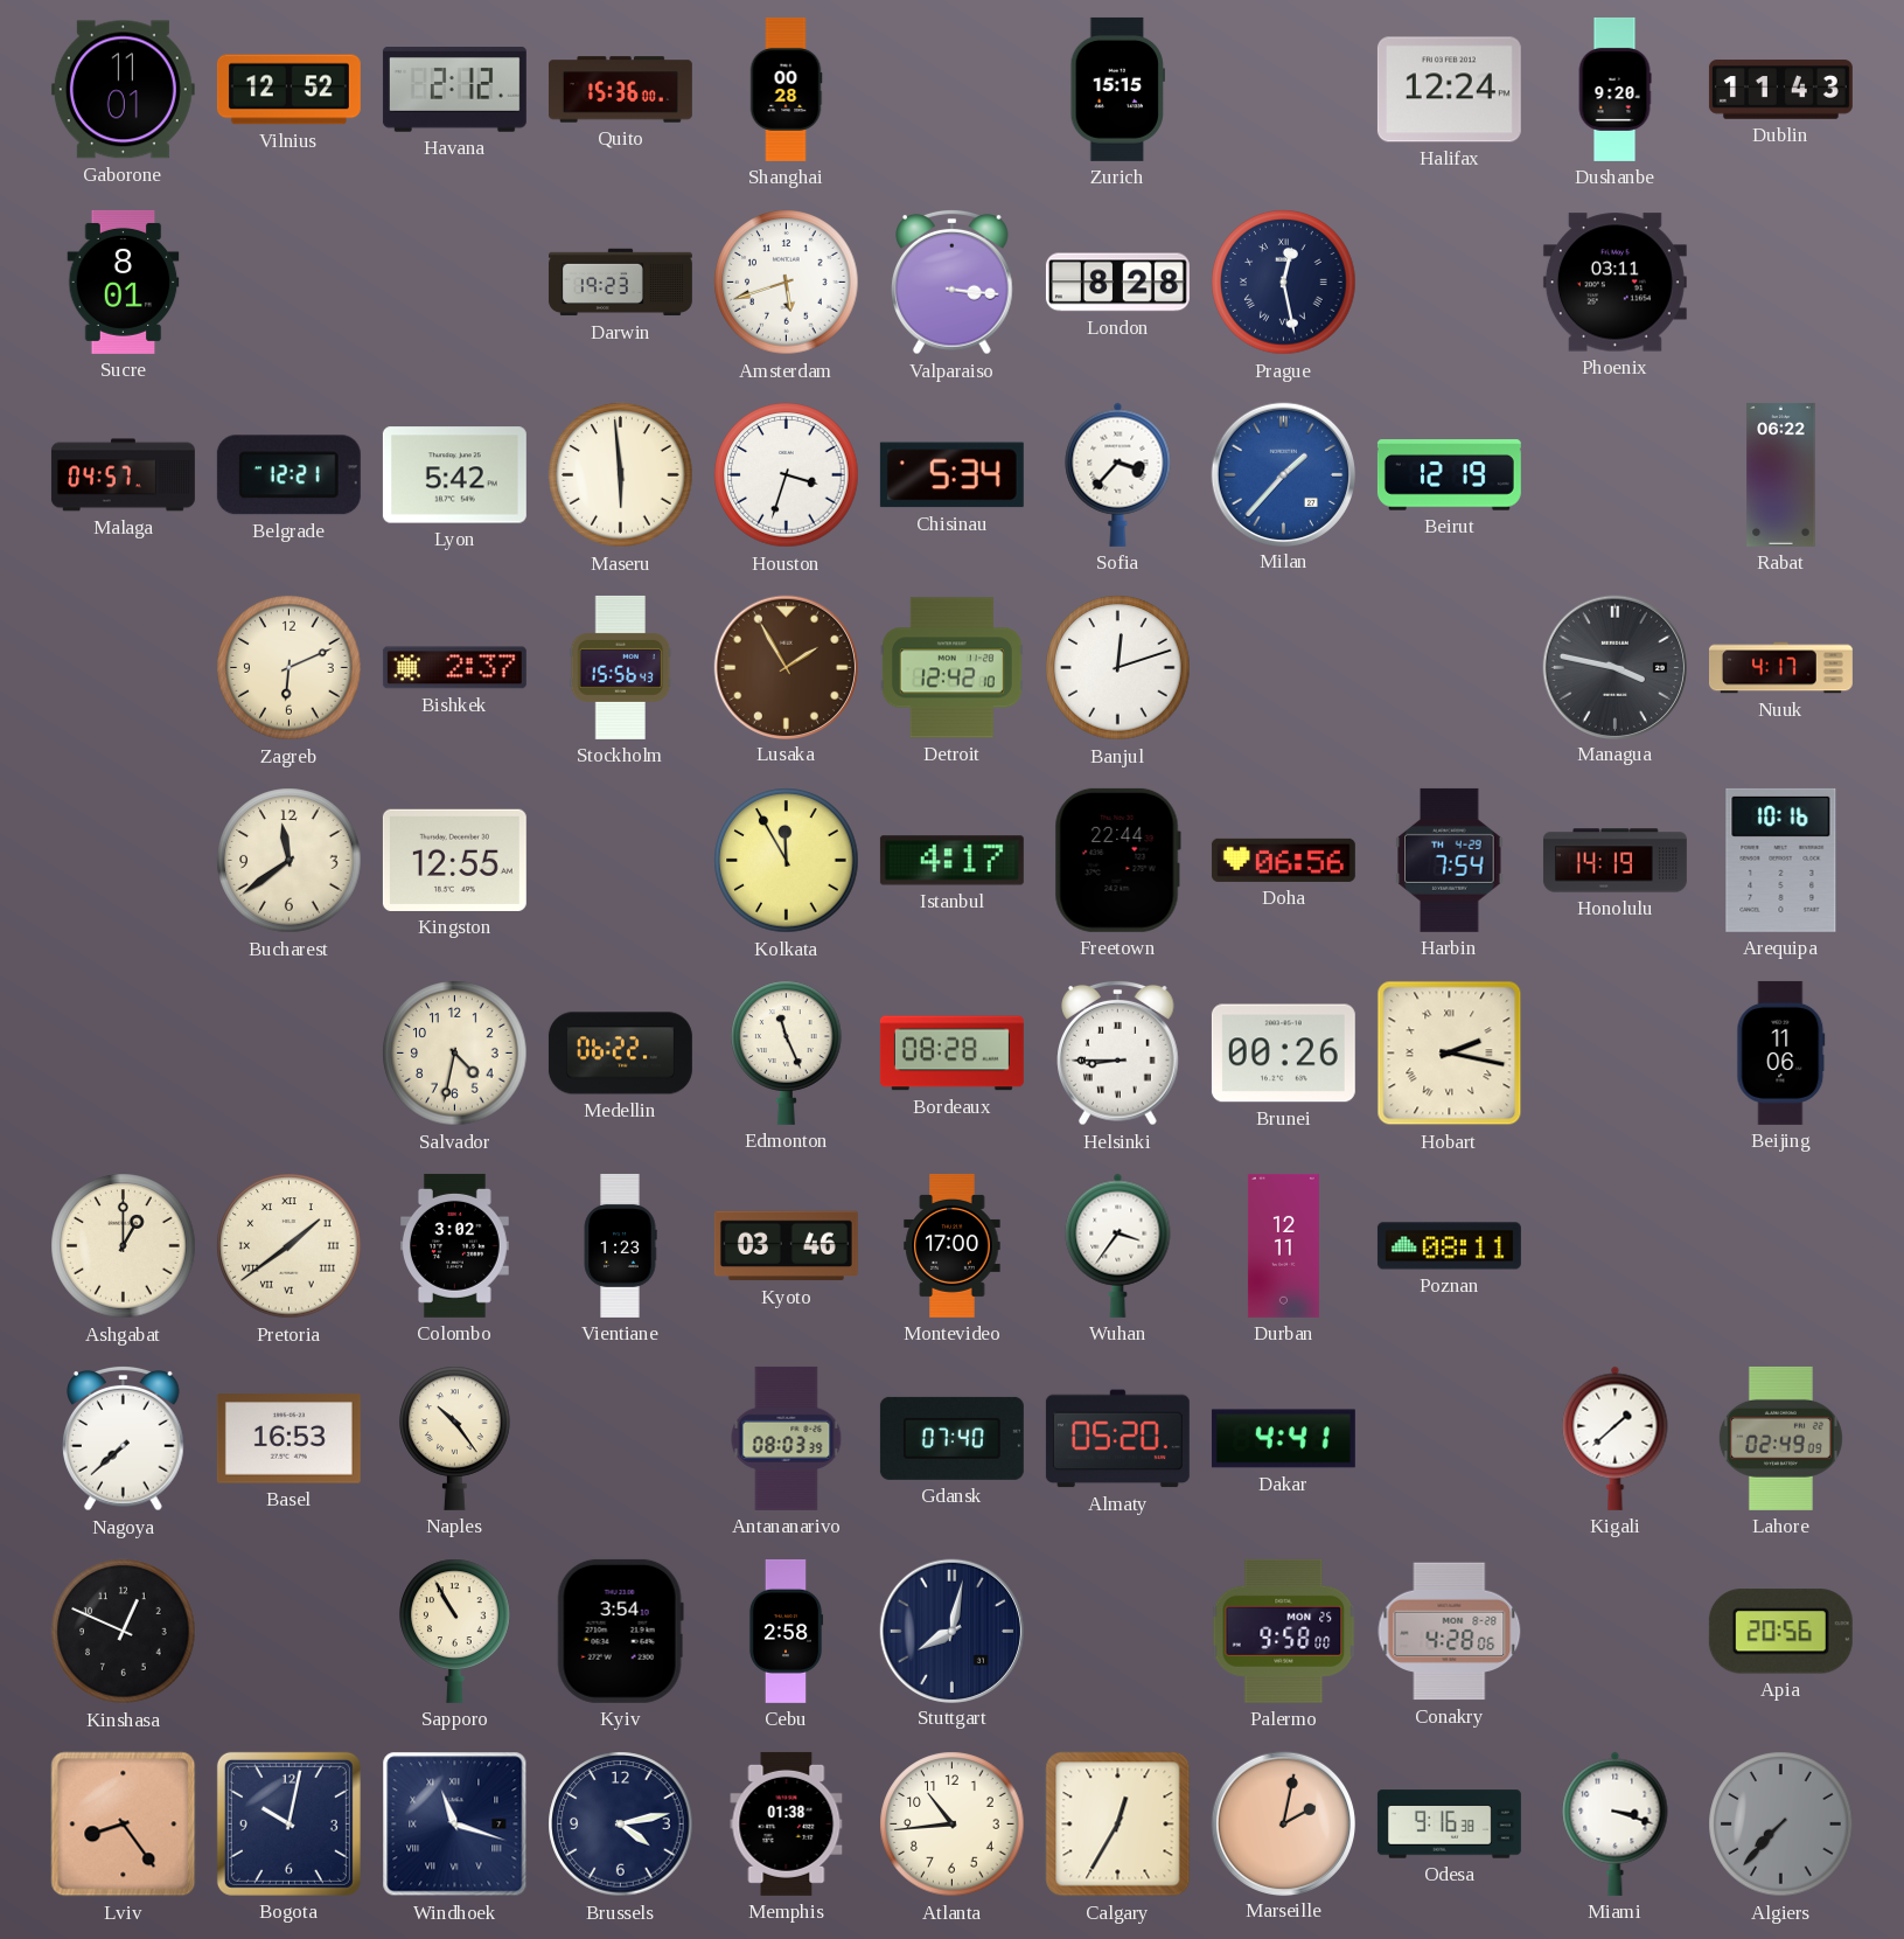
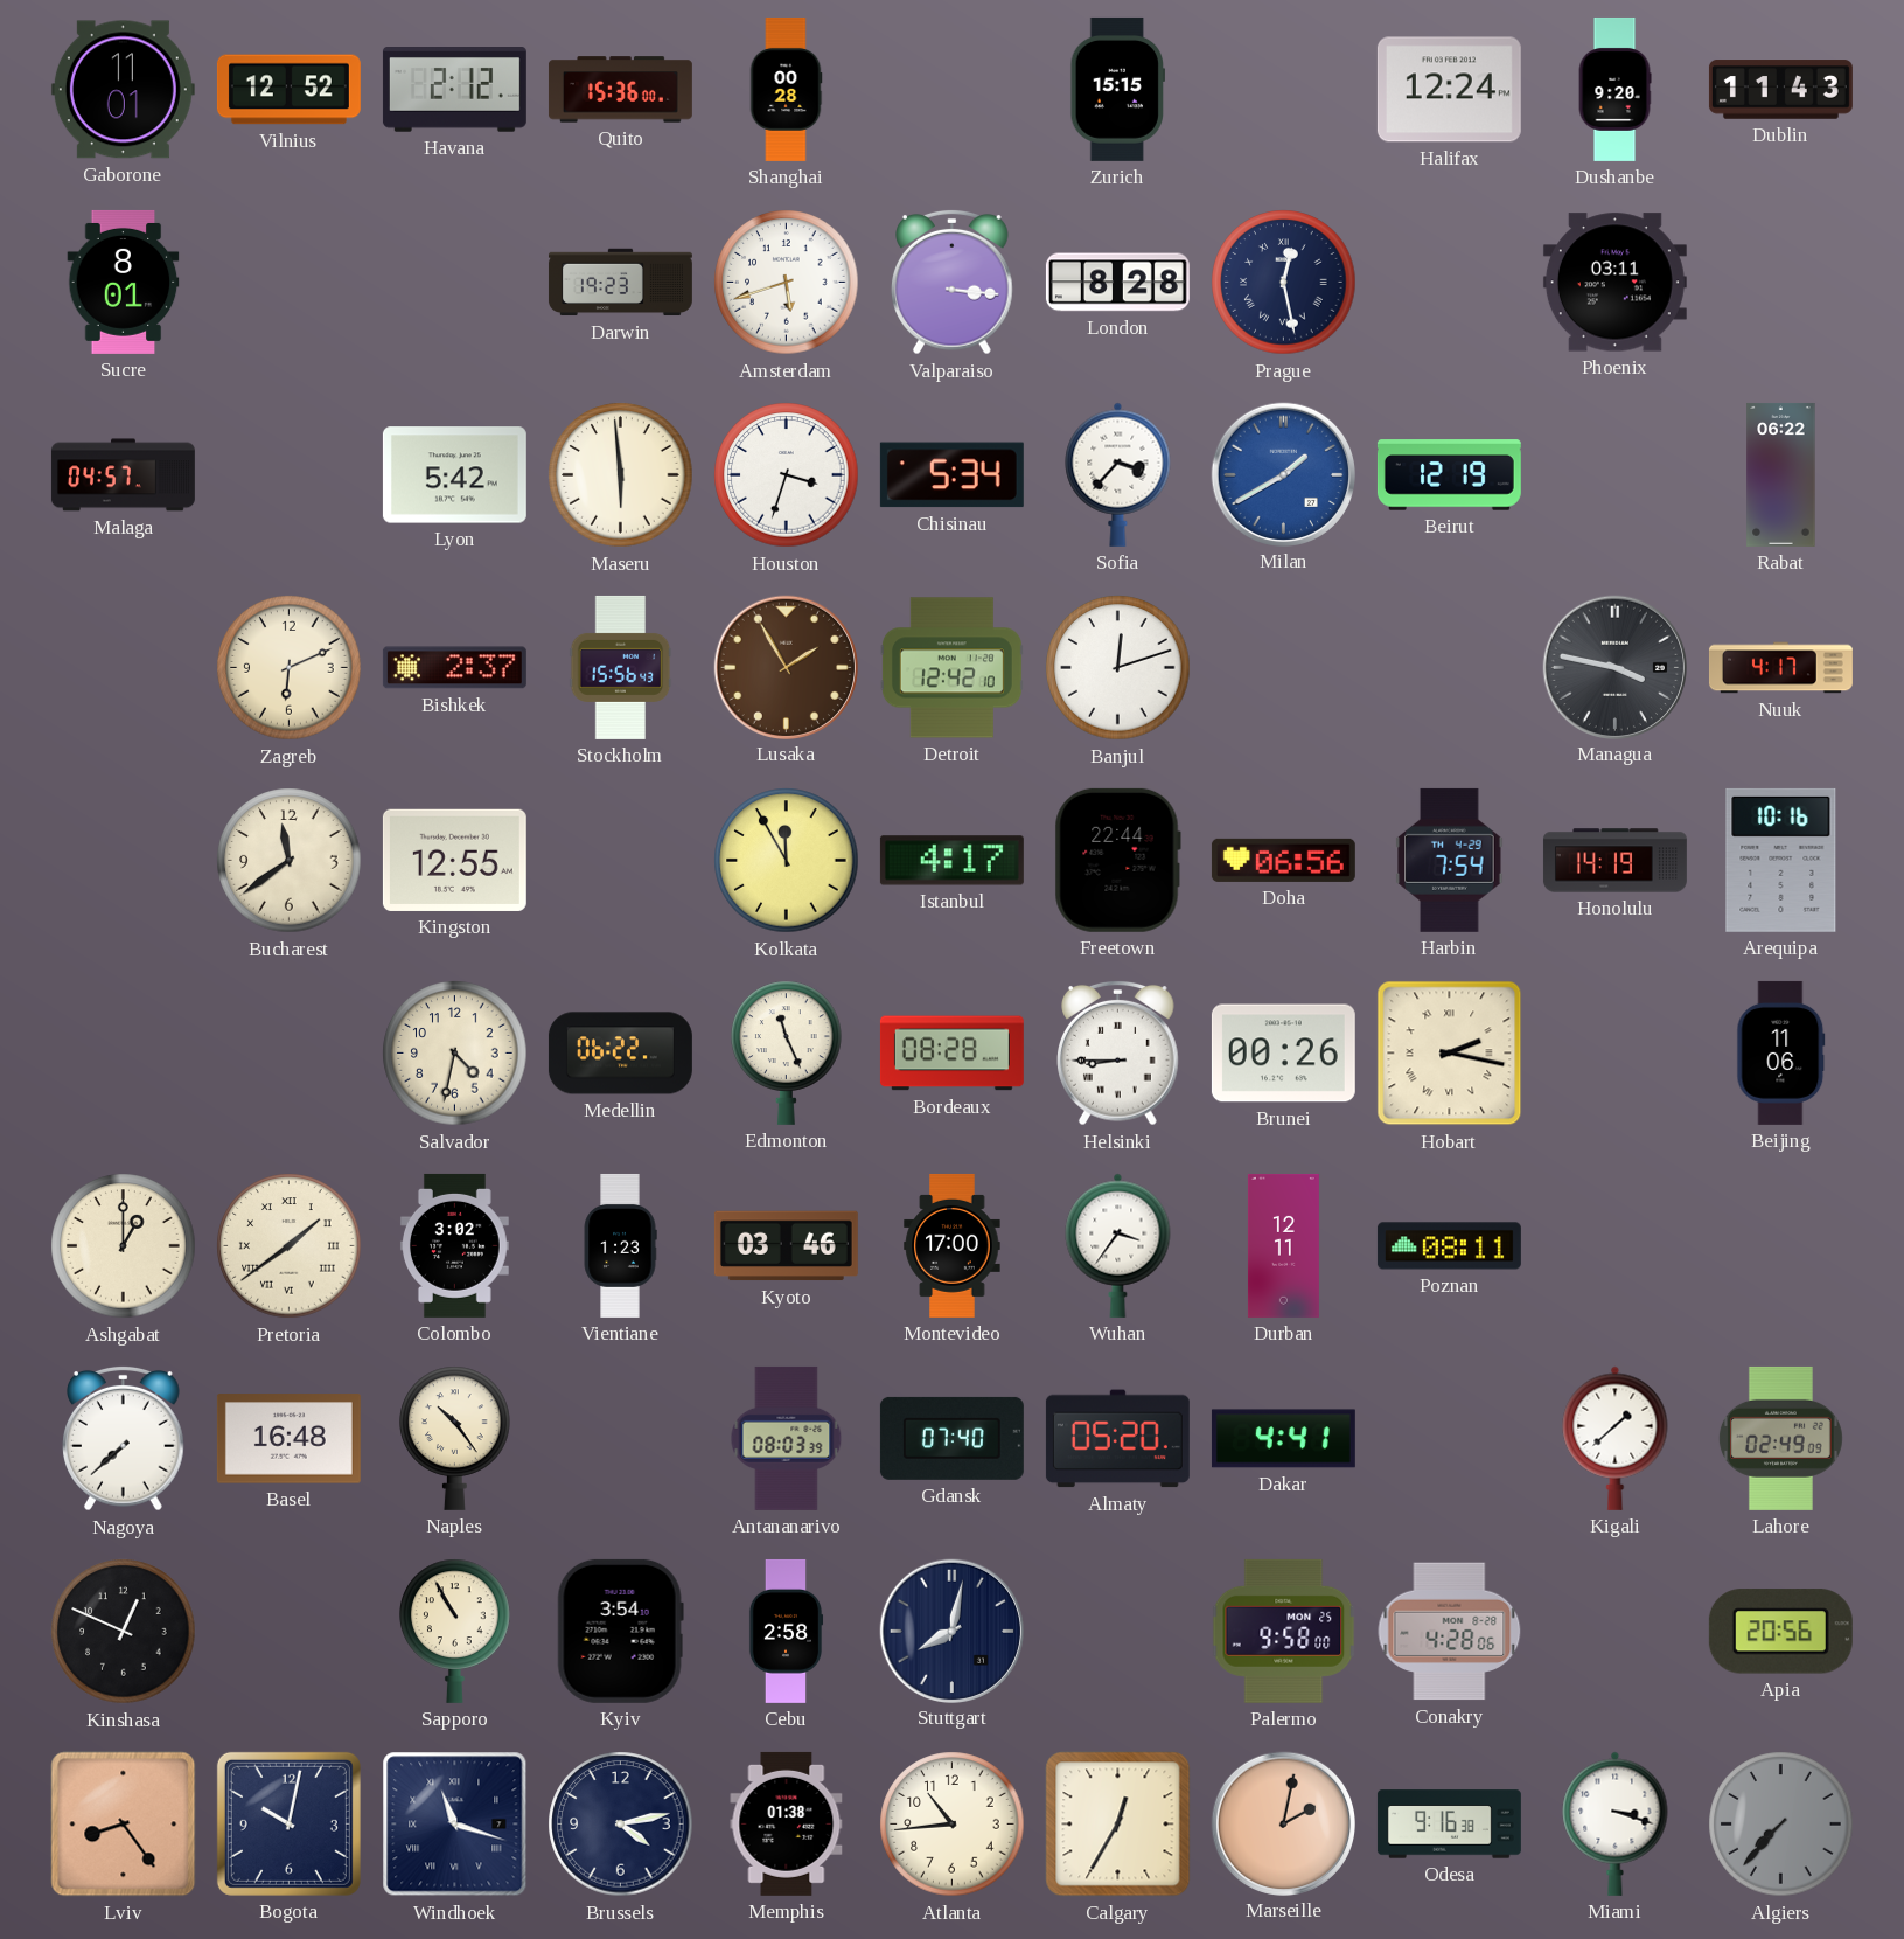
Belgrade: 12:21 -> none (288, 475)
Milan: 1:37 -> 1:40 (1283, 474)
Basel: 16:53 -> 16:48 (288, 1439)
